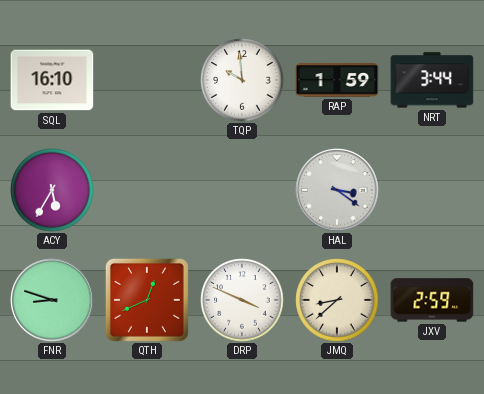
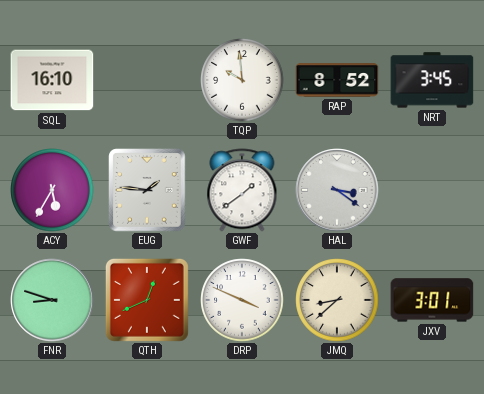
RAP: 1:59 -> 8:52 (337, 80)
NRT: 3:44 -> 3:45 (432, 80)
EUG: none -> 1:46 (147, 190)
GWF: none -> 1:39 (242, 190)
JXV: 2:59 -> 3:01 (432, 300)
